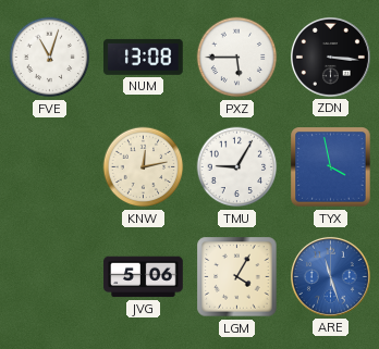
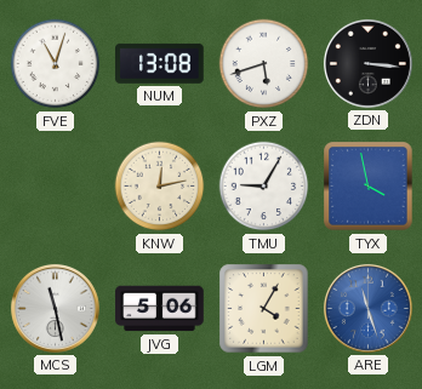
PXZ: 5:45 -> 5:42 (264, 64)
MCS: none -> 11:28 (55, 308)
